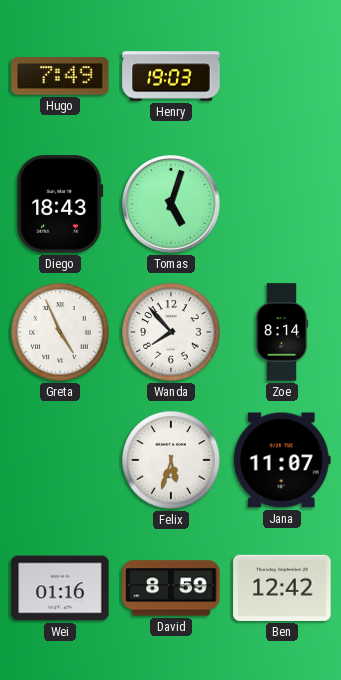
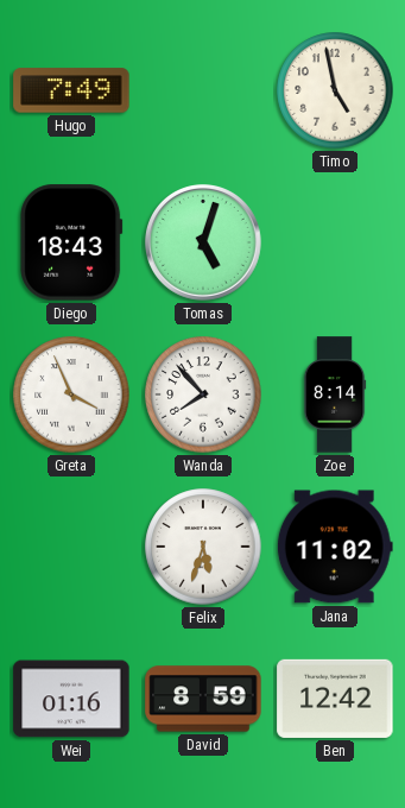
Henry: 19:03 -> none (171, 76)
Timo: none -> 4:58 (335, 90)
Greta: 4:56 -> 3:56 (71, 394)
Jana: 11:07 -> 11:02 (335, 547)
